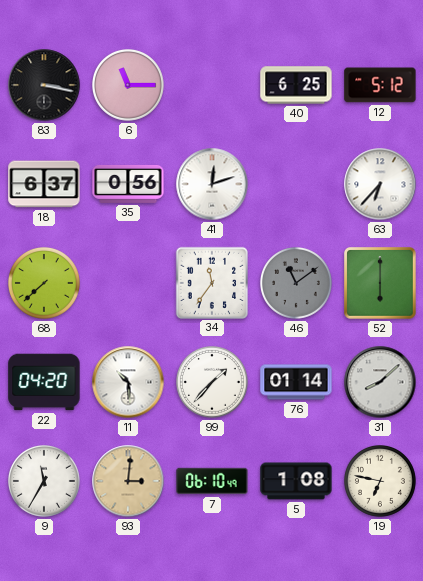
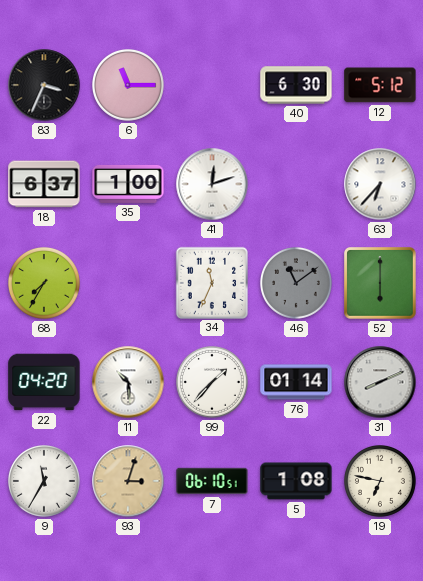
83: 3:17 -> 3:34 (44, 85)
40: 6:25 -> 6:30 (296, 85)
35: 0:56 -> 1:00 (128, 184)
68: 7:38 -> 7:35 (45, 284)
34: 11:36 -> 11:34 (211, 282)
31: 8:08 -> 8:11 (380, 382)
93: 3:01 -> 3:03 (128, 481)
7: 06:10:49 -> 06:10:51 (212, 481)
